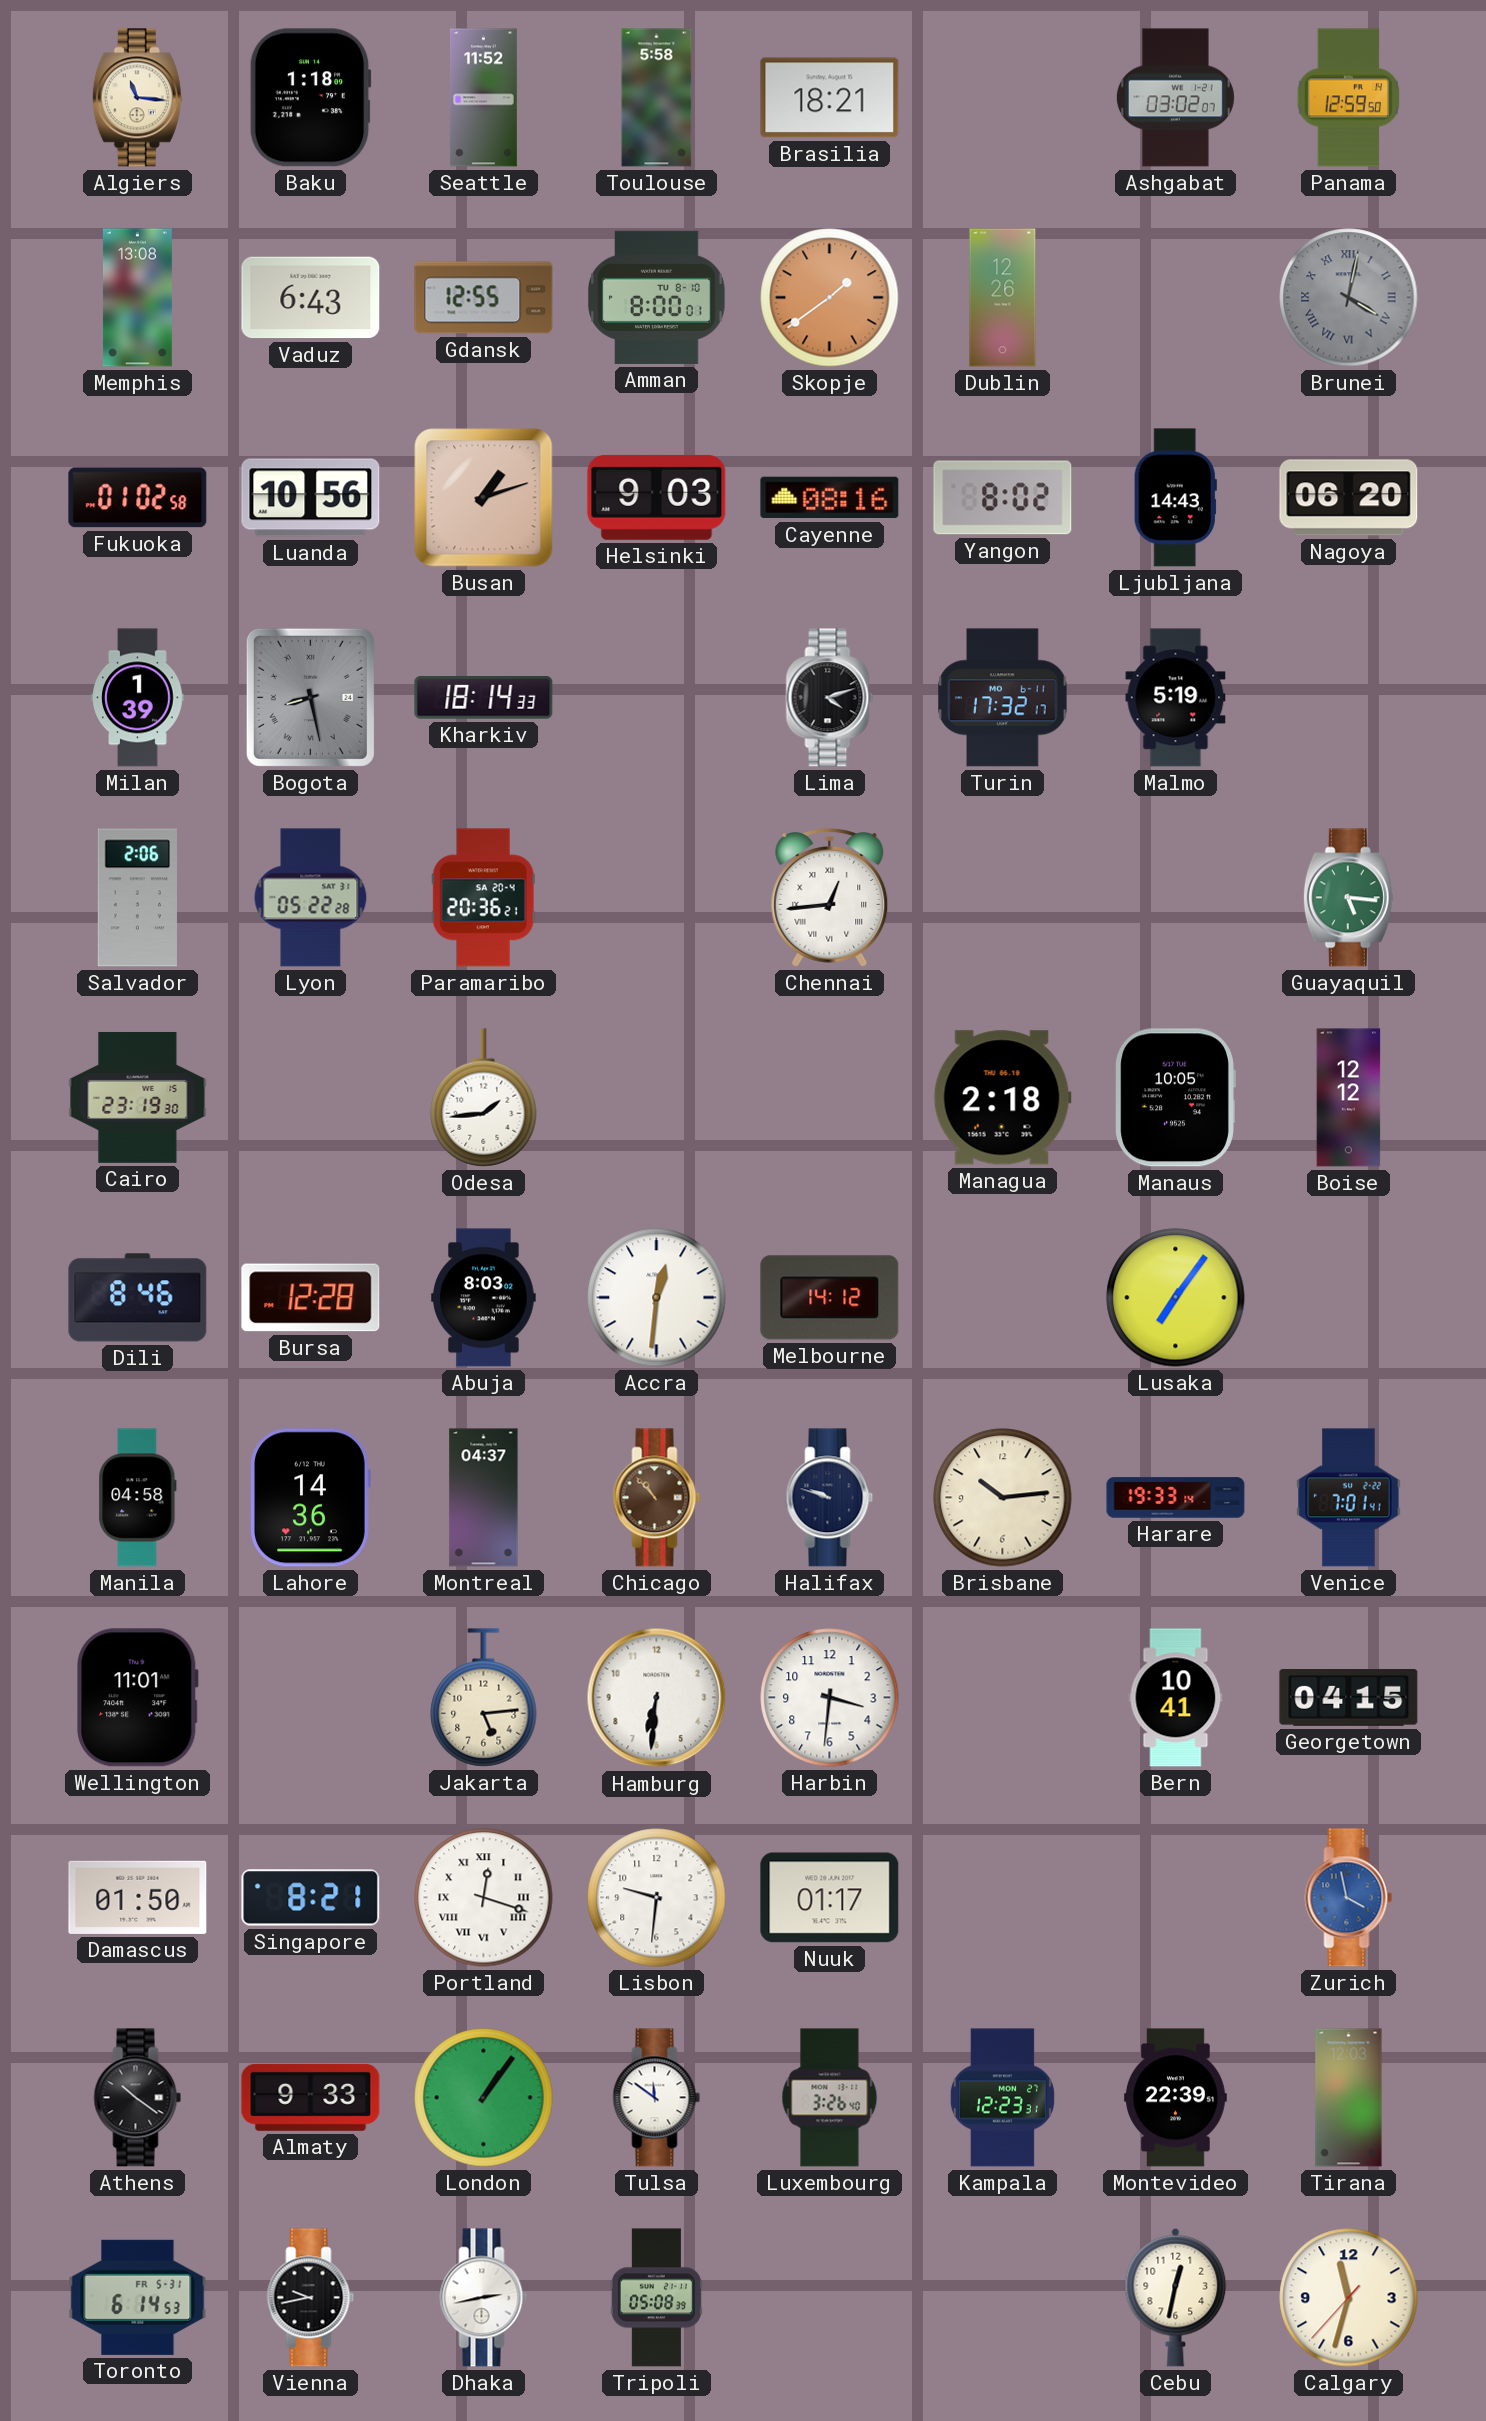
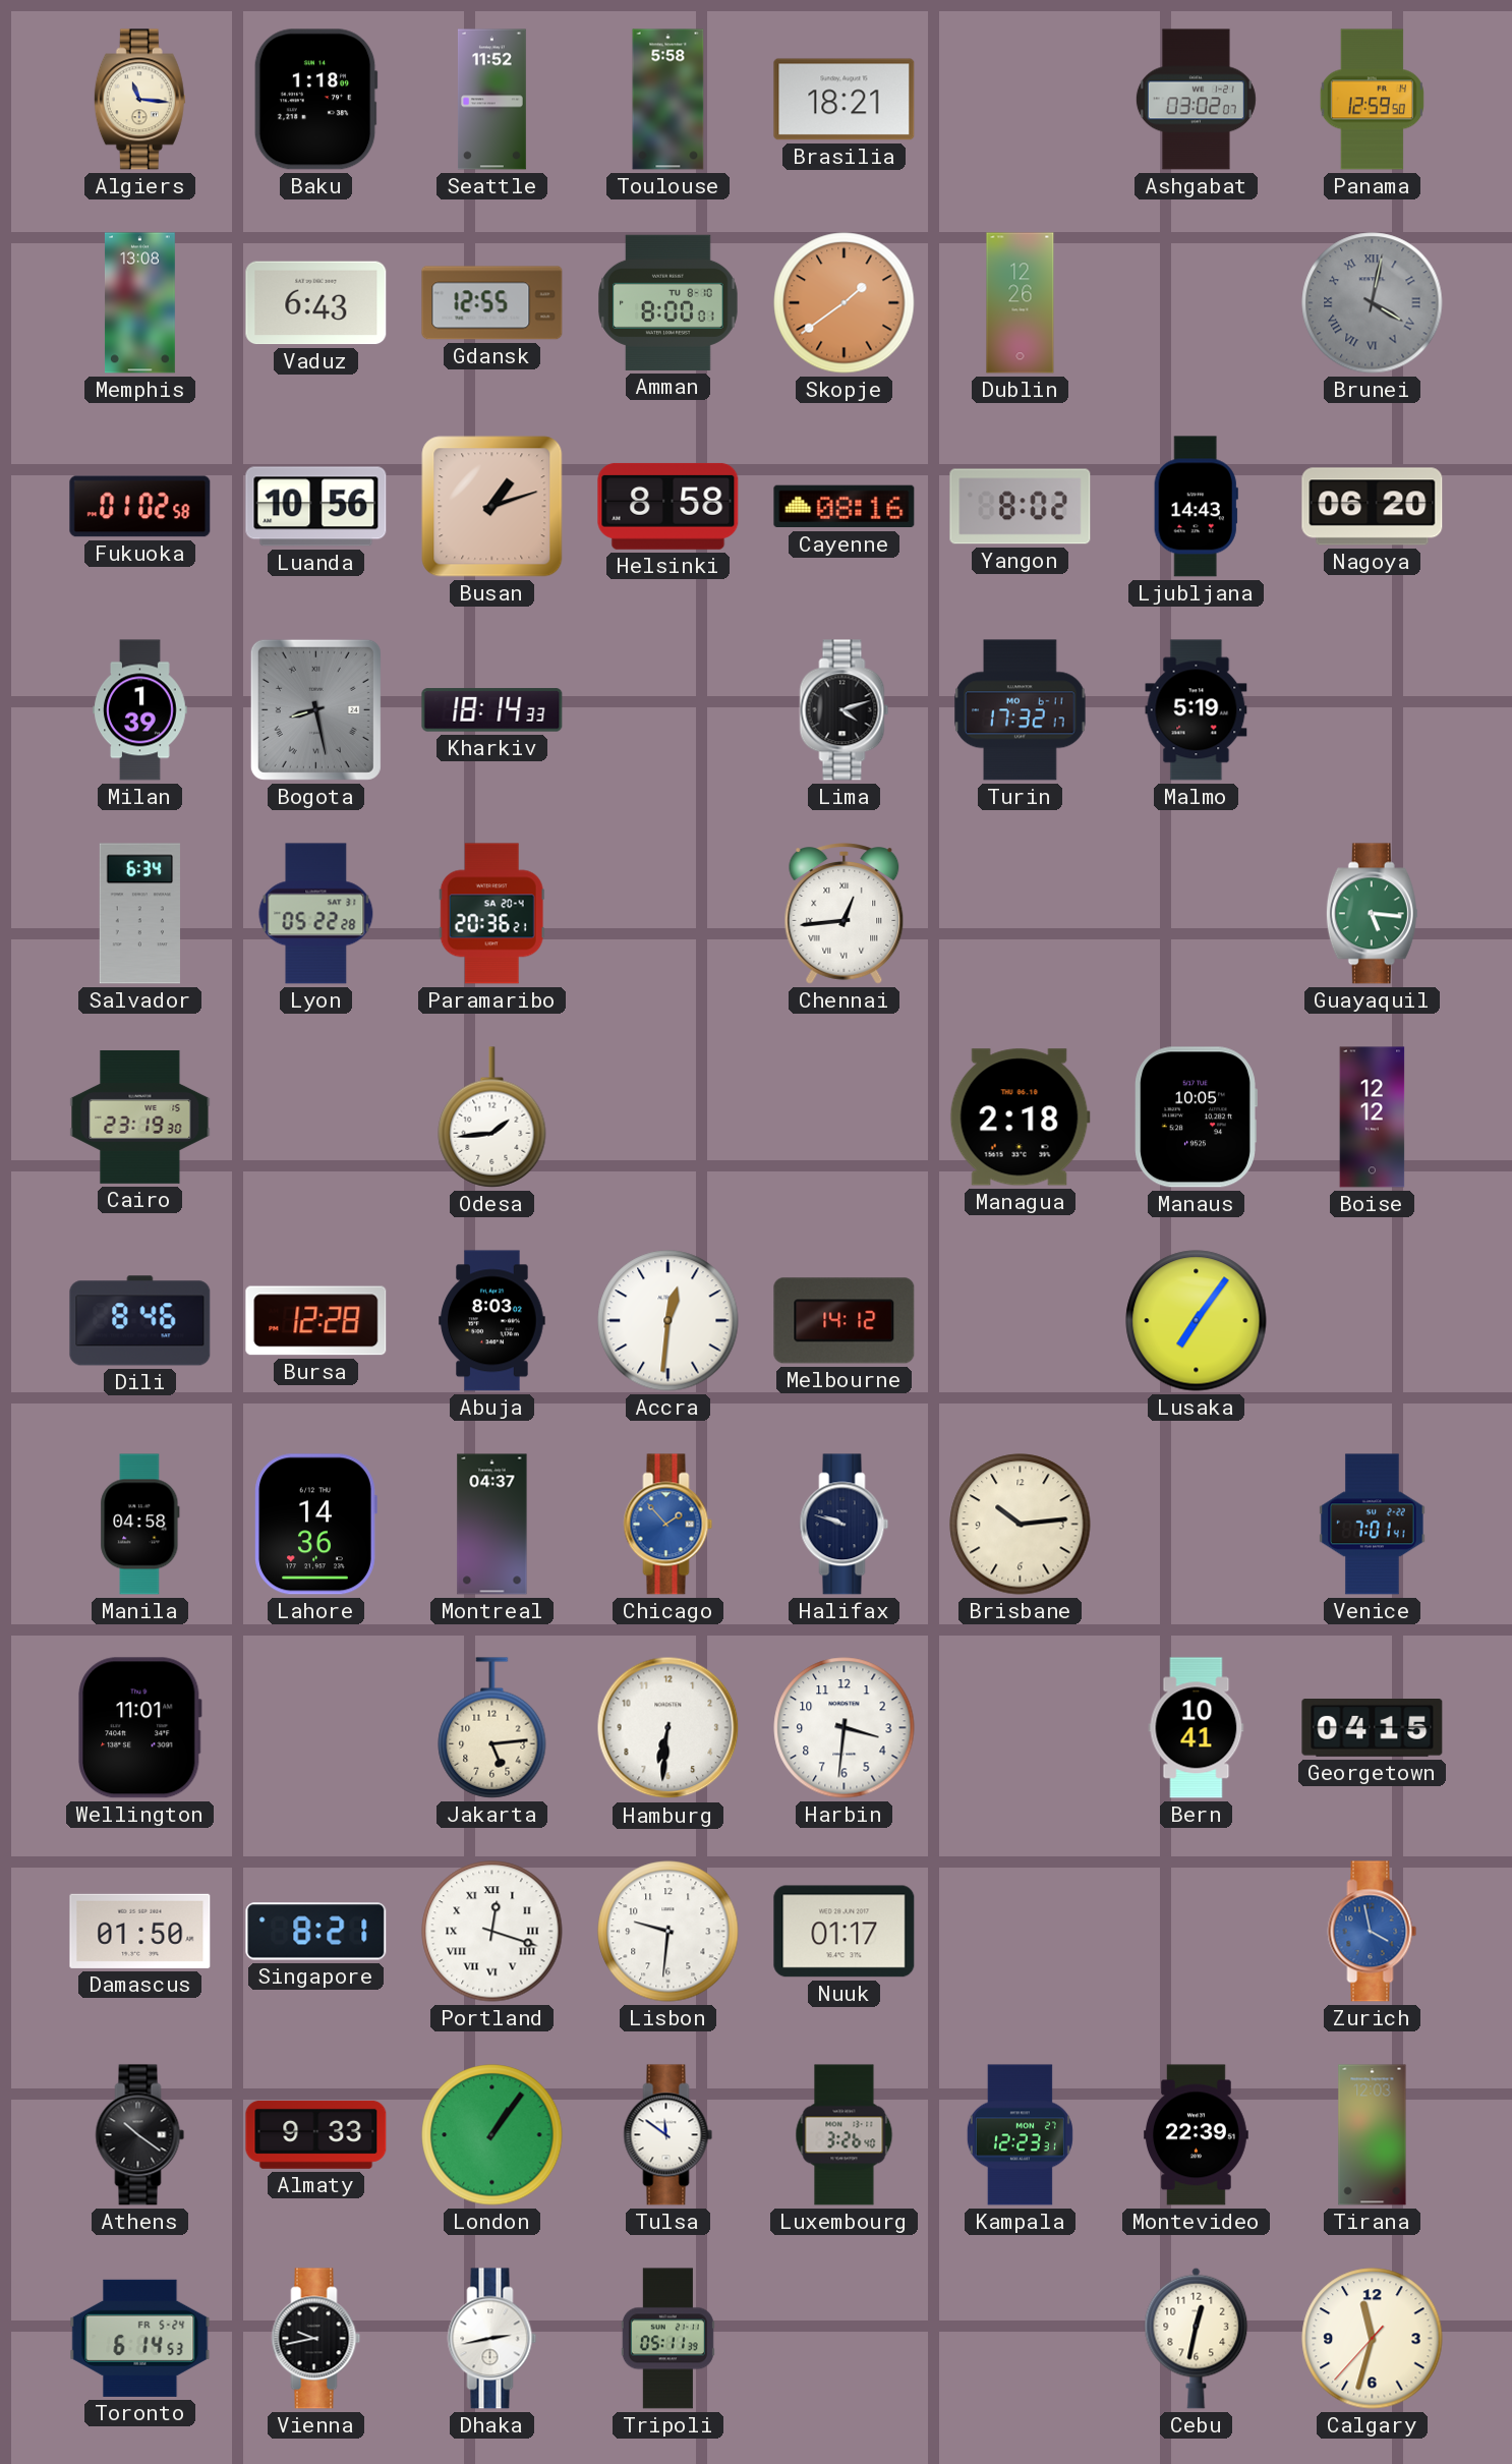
Helsinki: 9:03 -> 8:58 (668, 506)
Salvador: 2:06 -> 6:34 (139, 914)
Chicago: 10:53 -> 1:53 (668, 1525)
Chicago dial: brown -> blue (668, 1525)
Harare: 19:33 -> none (1176, 1498)
Toronto date: FR 5-31 -> FR 5-24 (140, 2338)
Tripoli: 05:08 -> 05:11 (667, 2339)
